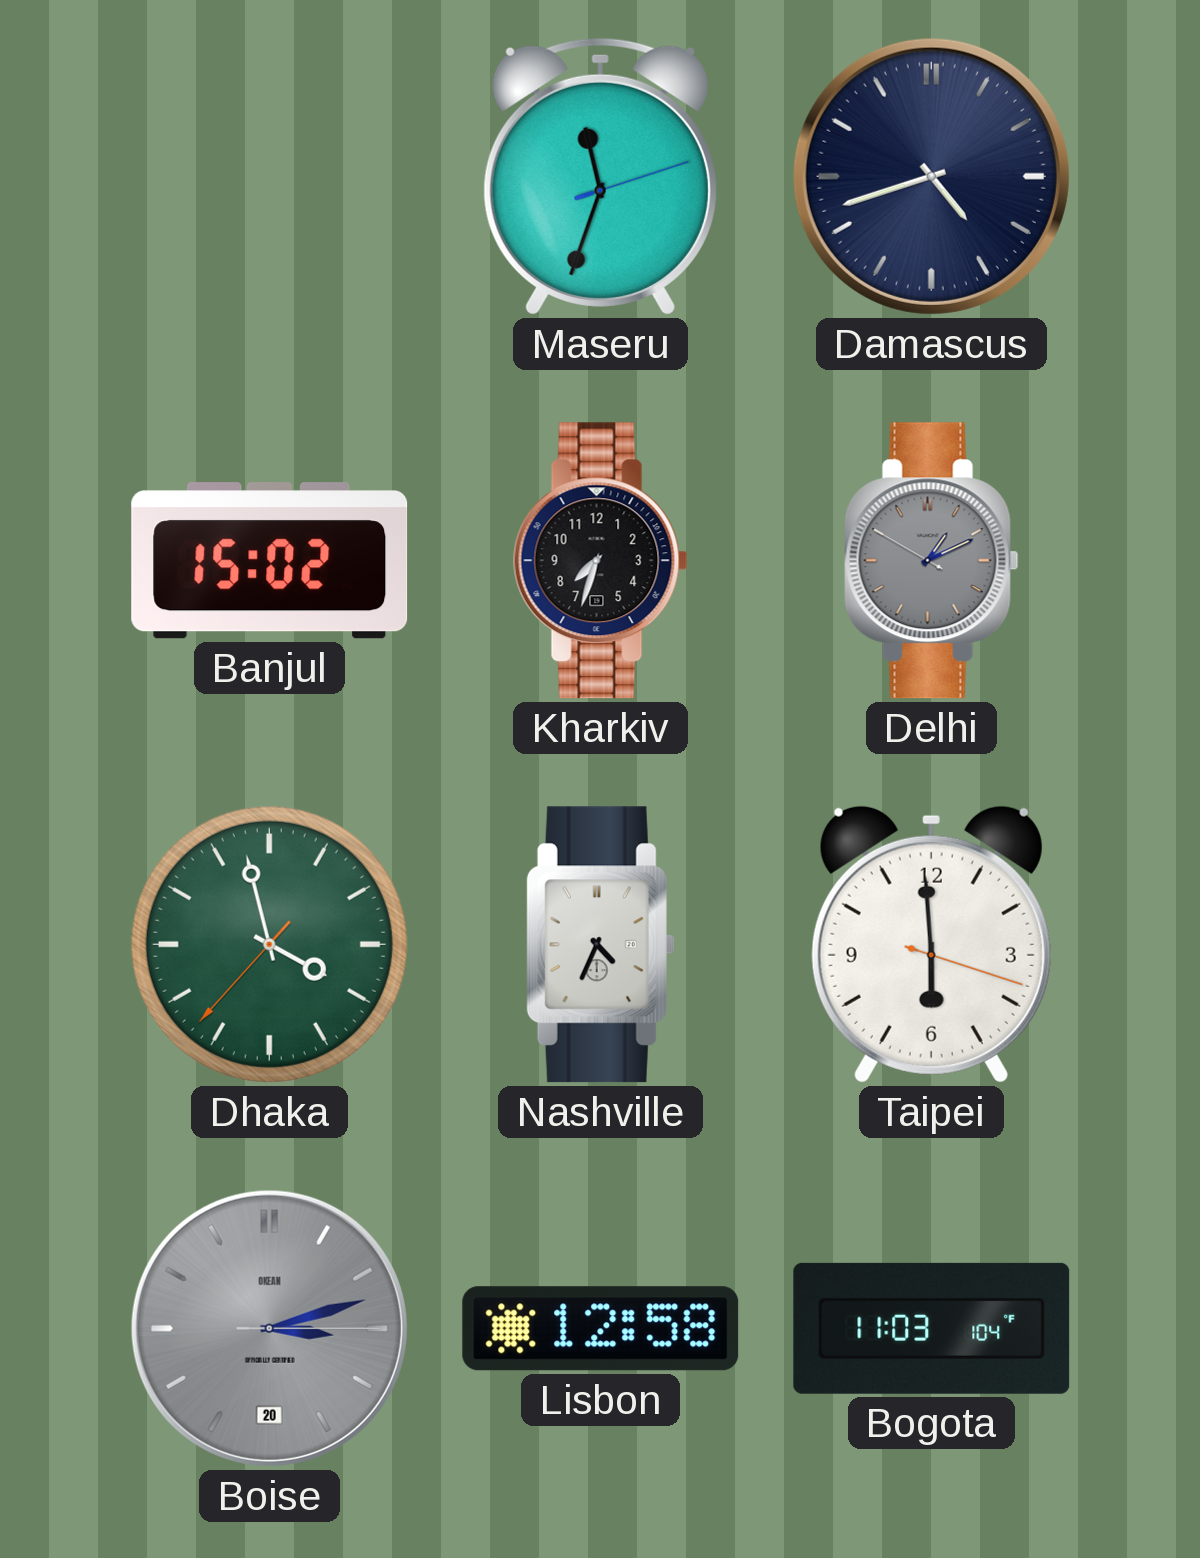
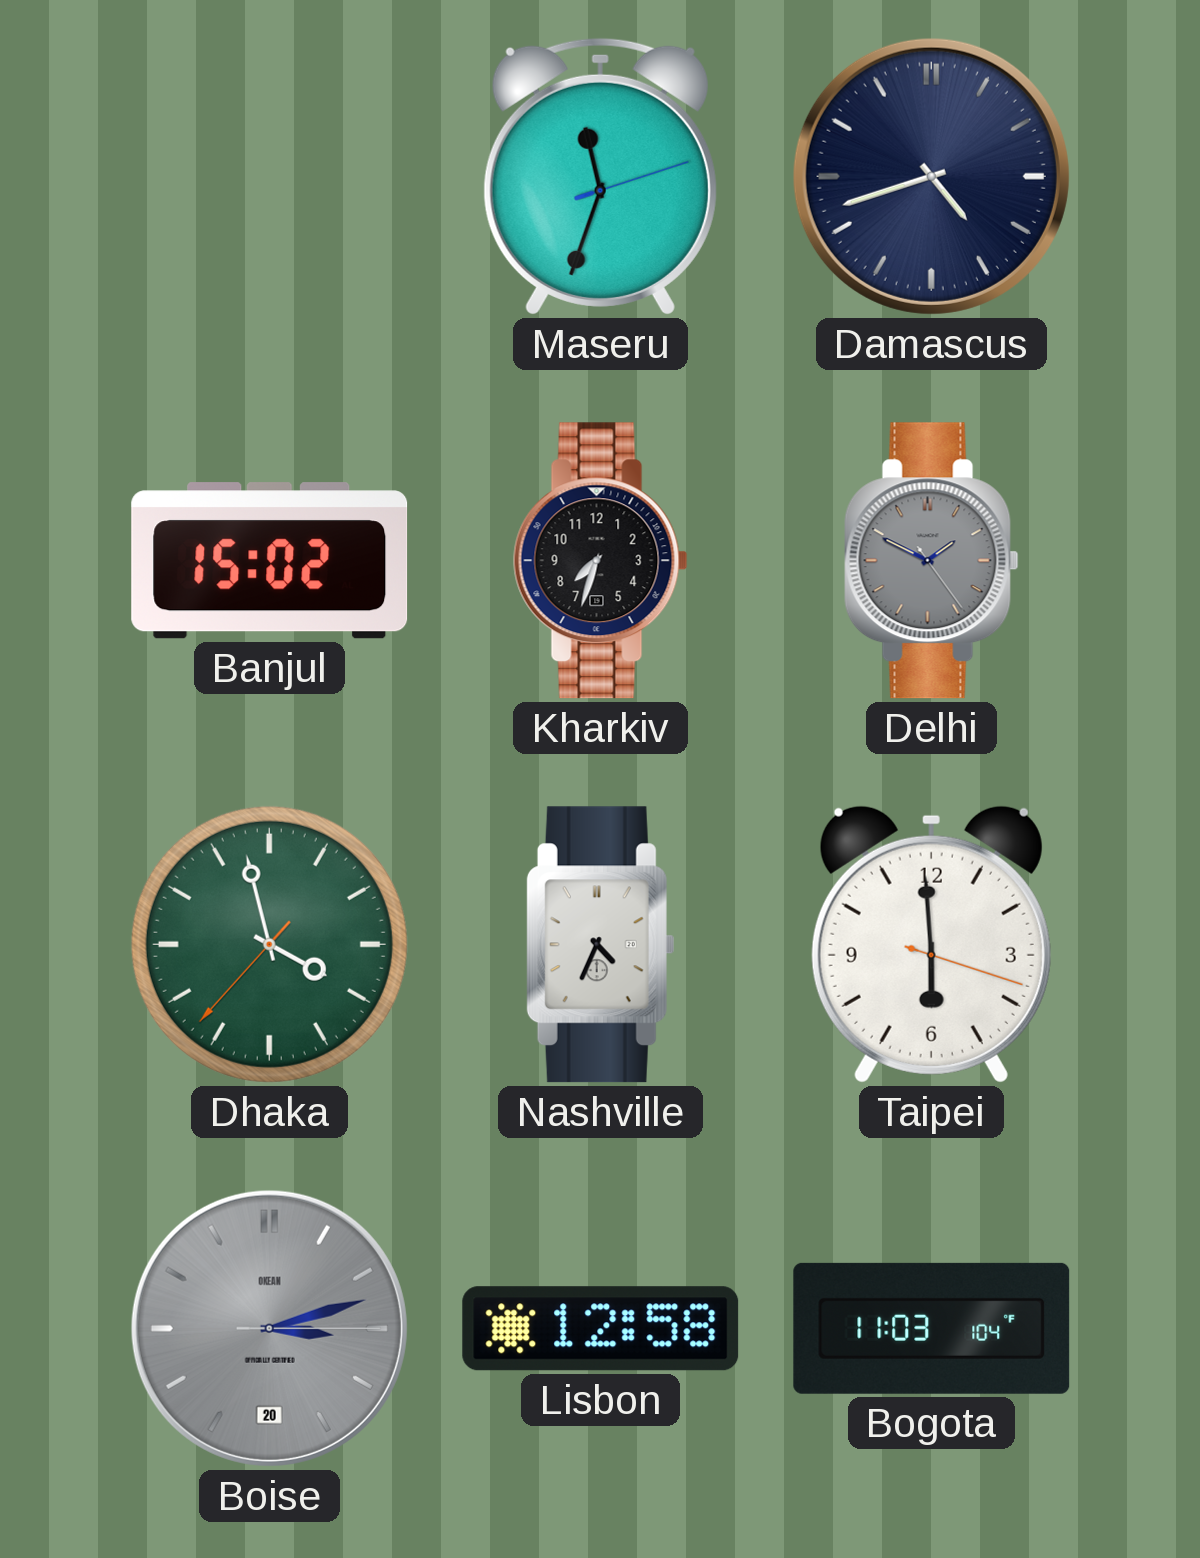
Delhi: 1:10 -> 1:49 (931, 561)
